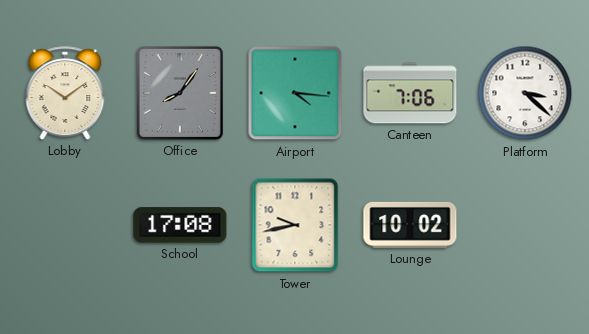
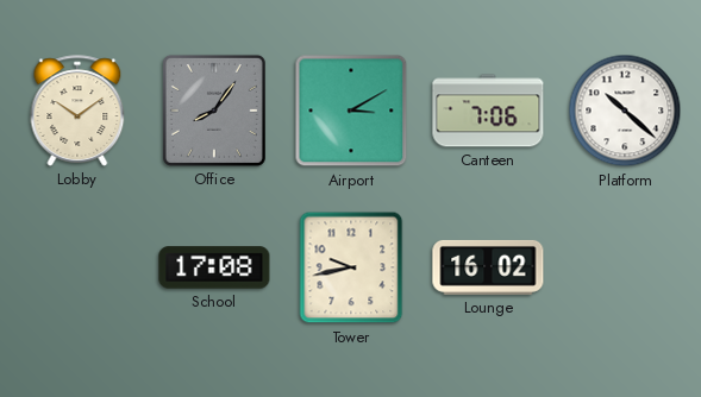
Airport: 4:16 -> 3:10 (351, 111)
Platform: 3:22 -> 10:22 (625, 111)
Lounge: 10:02 -> 16:02 (488, 267)
